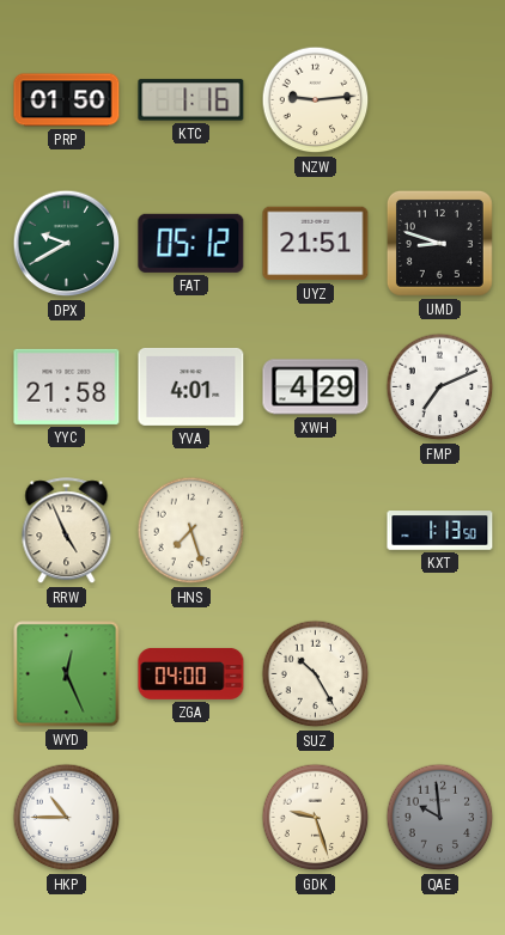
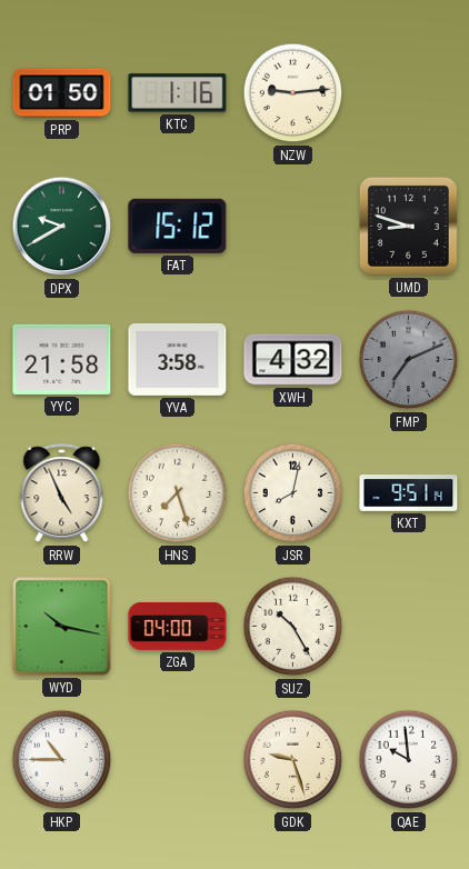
FAT: 05:12 -> 15:12 (178, 226)
UYZ: 21:51 -> none (316, 244)
YVA: 4:01 -> 3:58 (178, 359)
XWH: 4:29 -> 4:32 (293, 360)
FMP dial: white -> grey (409, 360)
JSR: none -> 8:02 (293, 493)
KXT: 1:13 -> 9:51 (409, 493)
WYD: 12:26 -> 10:17 (62, 627)
QAE dial: grey -> white (409, 760)
